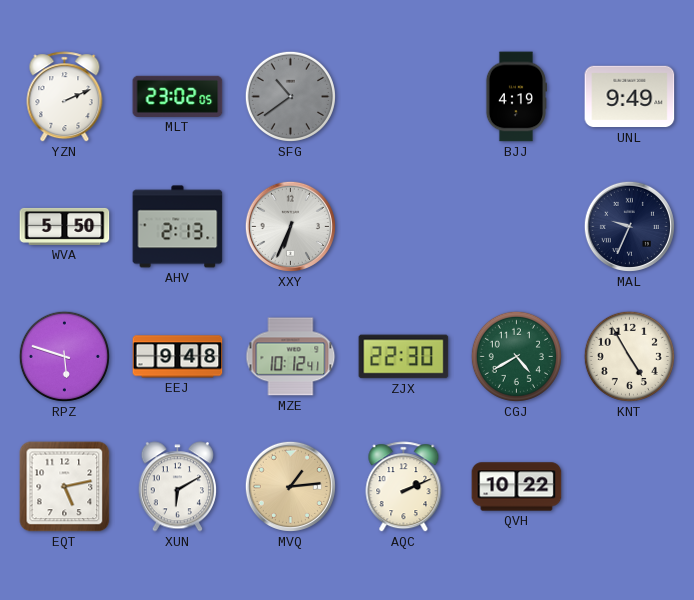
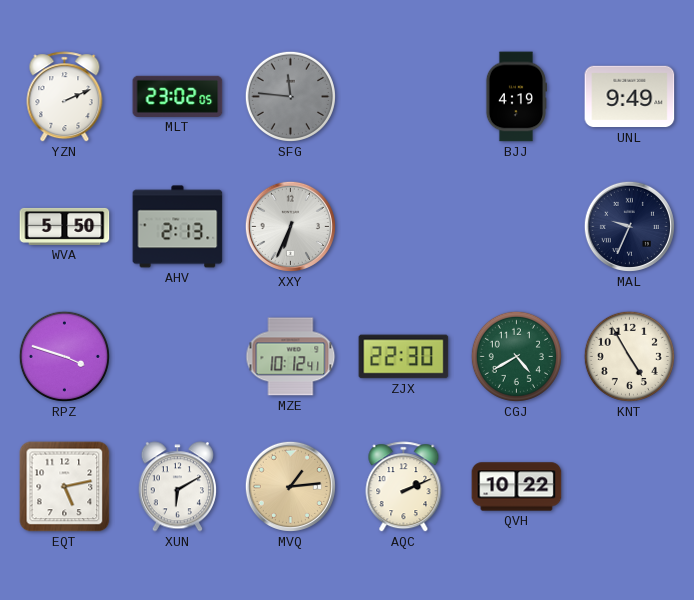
SFG: 10:39 -> 11:46 (290, 96)
RPZ: 5:48 -> 3:48 (64, 356)
EEJ: 9:48 -> none (178, 357)
